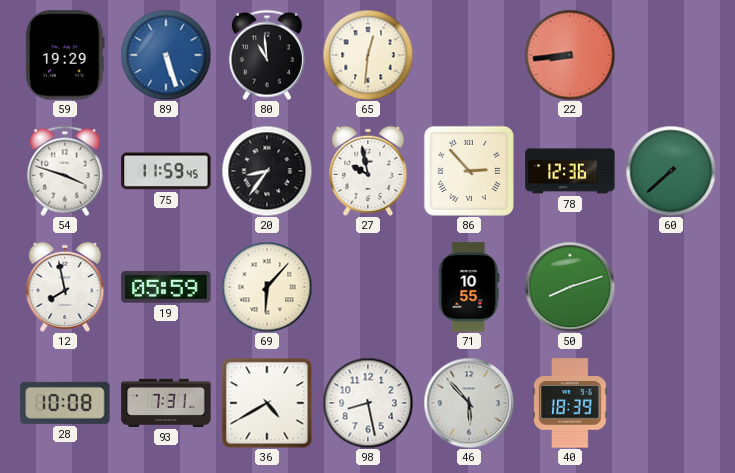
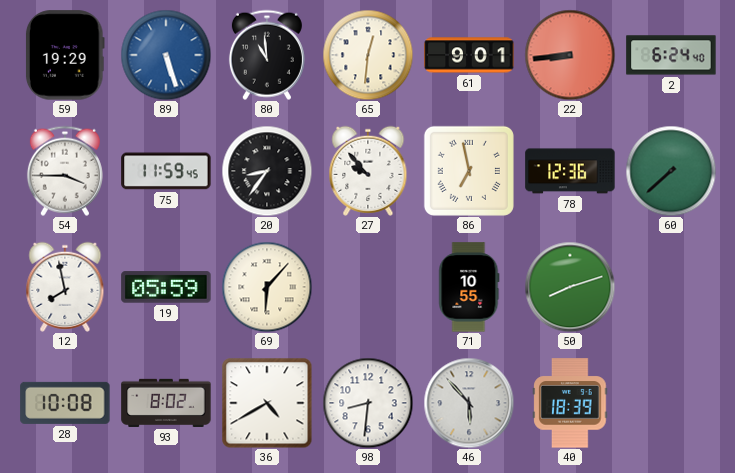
61: none -> 9:01 (469, 55)
2: none -> 6:24 (671, 55)
54: 3:48 -> 3:45 (65, 171)
27: 9:58 -> 9:53 (368, 171)
86: 2:53 -> 6:58 (469, 171)
93: 7:31 -> 8:02 (166, 403)
98: 8:28 -> 8:31 (368, 403)
